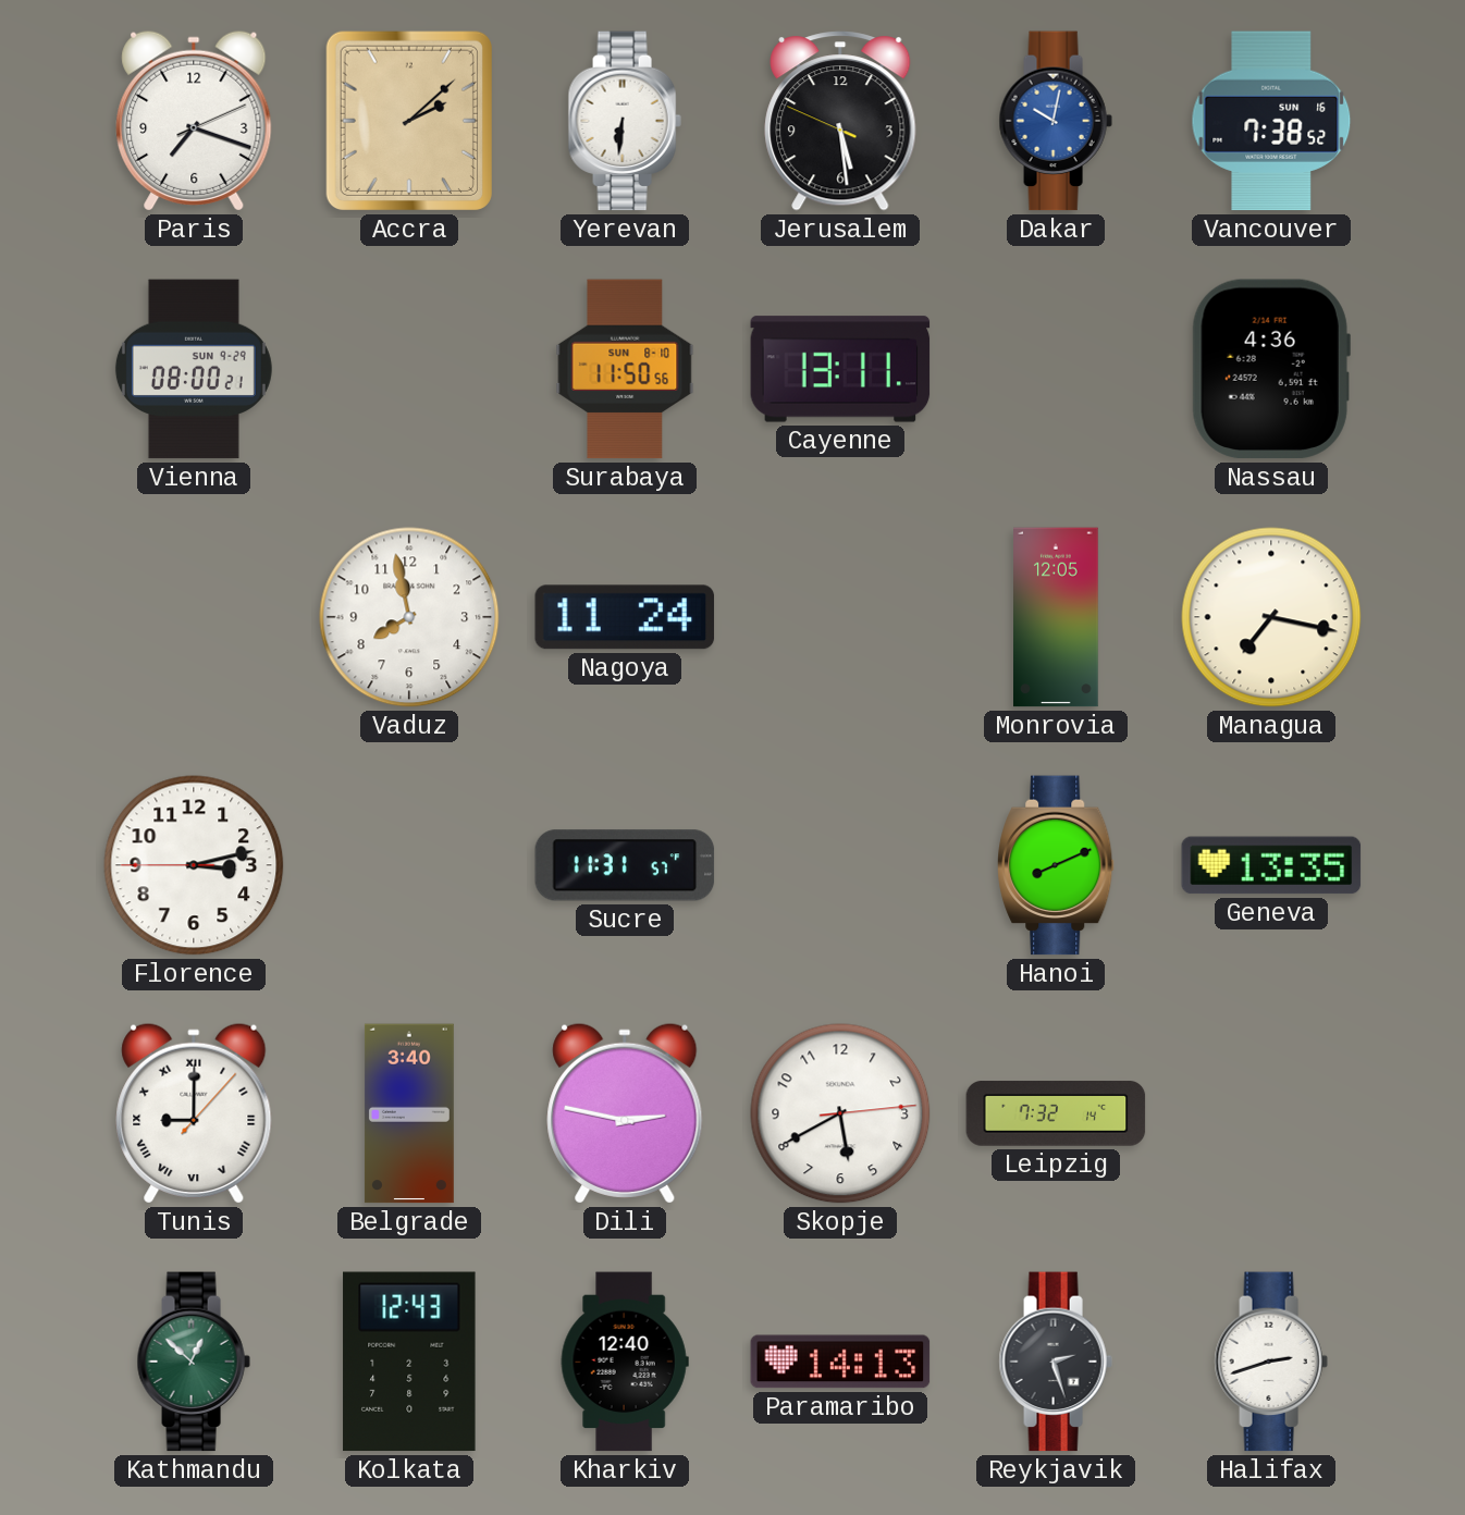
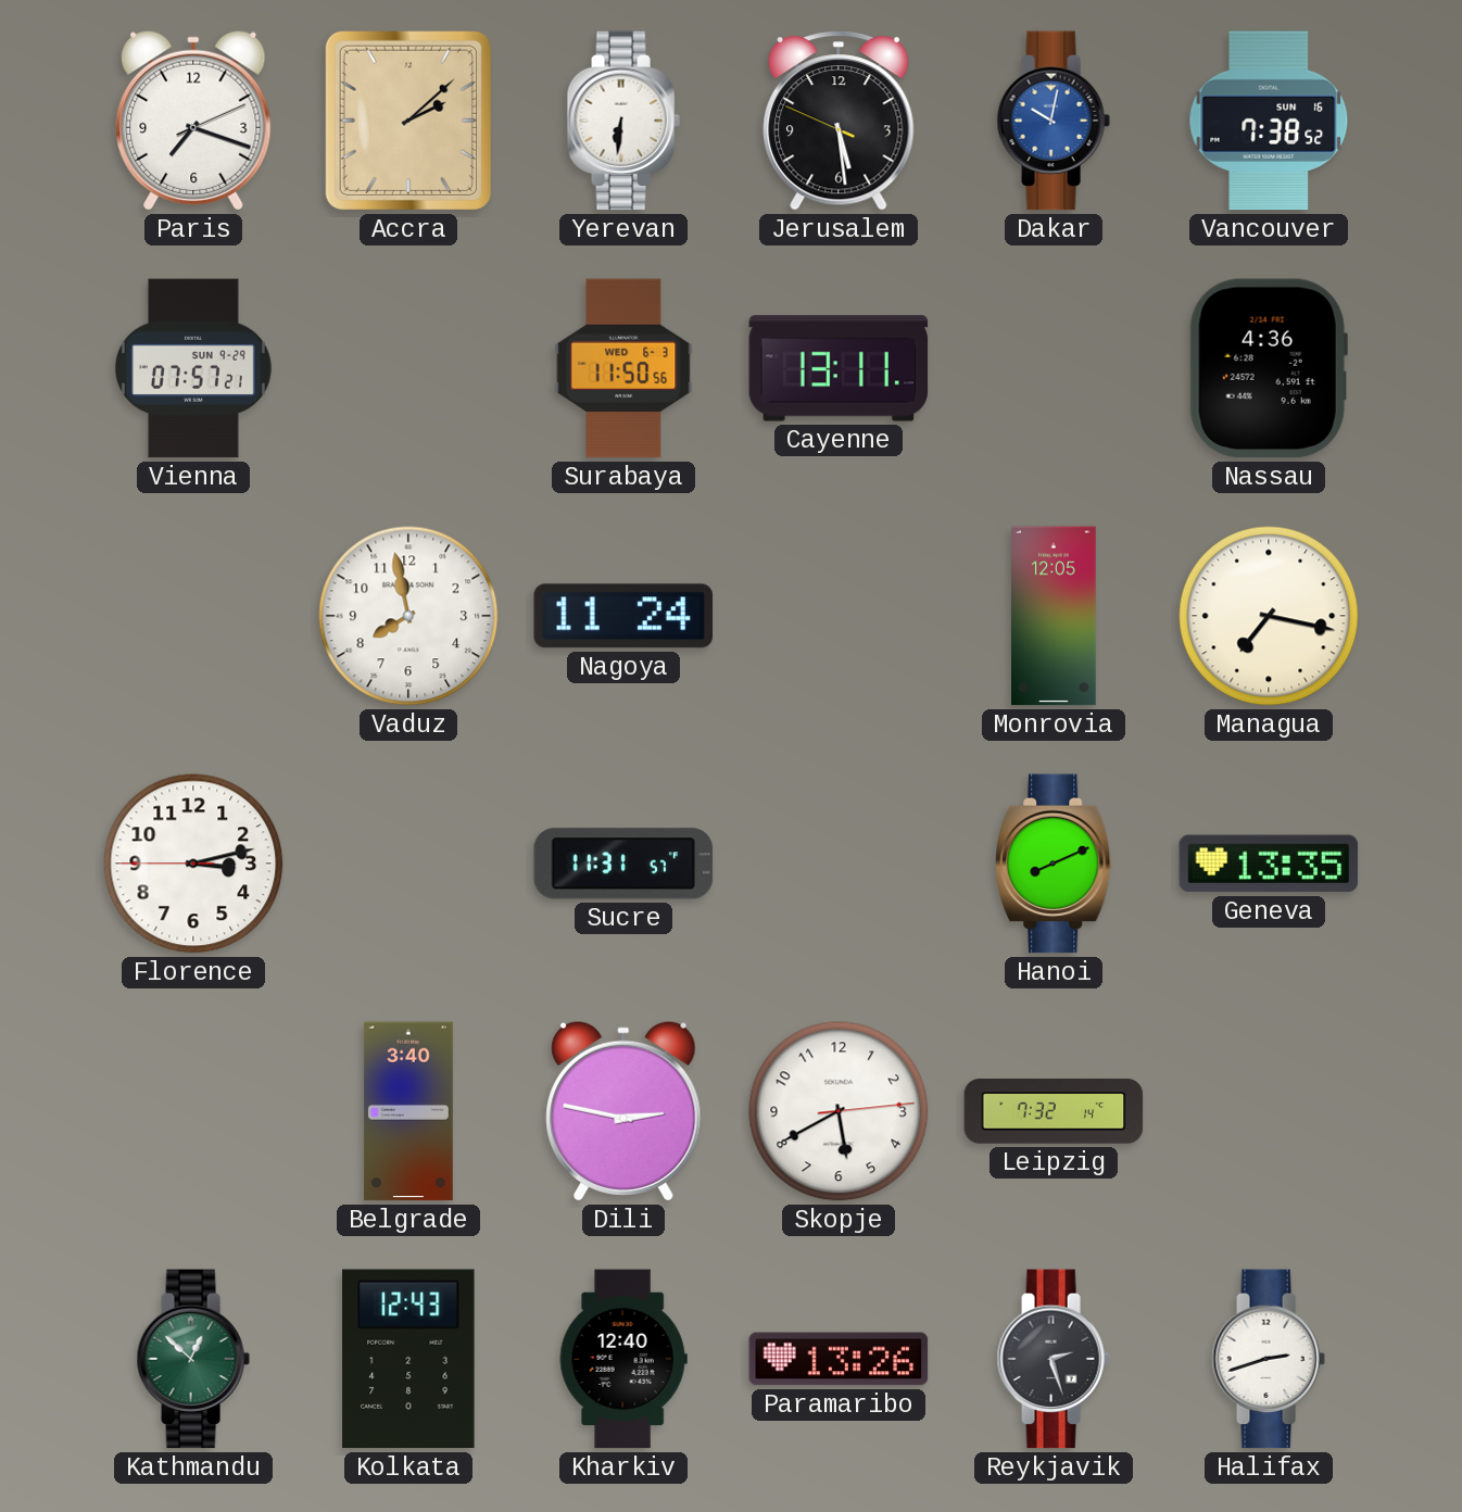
Vienna: 08:00 -> 07:57 (193, 368)
Surabaya date: SUN 8-10 -> WED 6-3 (623, 368)
Tunis: 9:00 -> none (194, 1113)
Paramaribo: 14:13 -> 13:26 (839, 1359)
